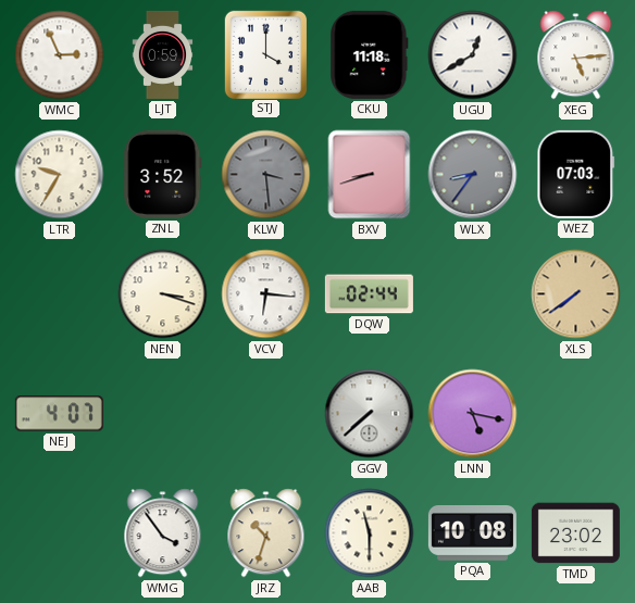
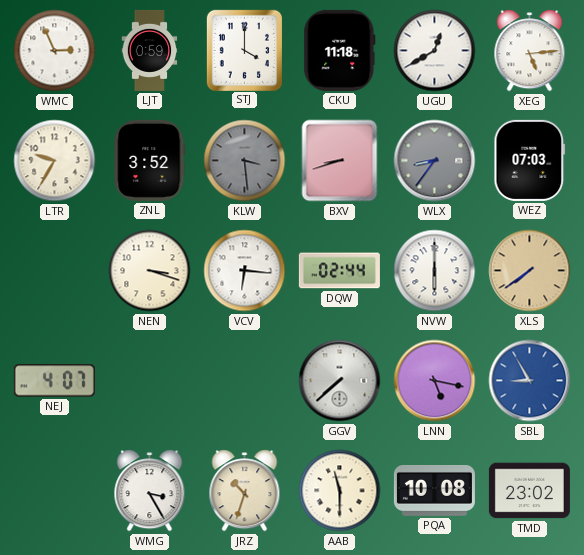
NVW: none -> 6:00 (435, 271)
SBL: none -> 8:55 (530, 381)
WMG: 3:54 -> 3:25 (150, 491)
